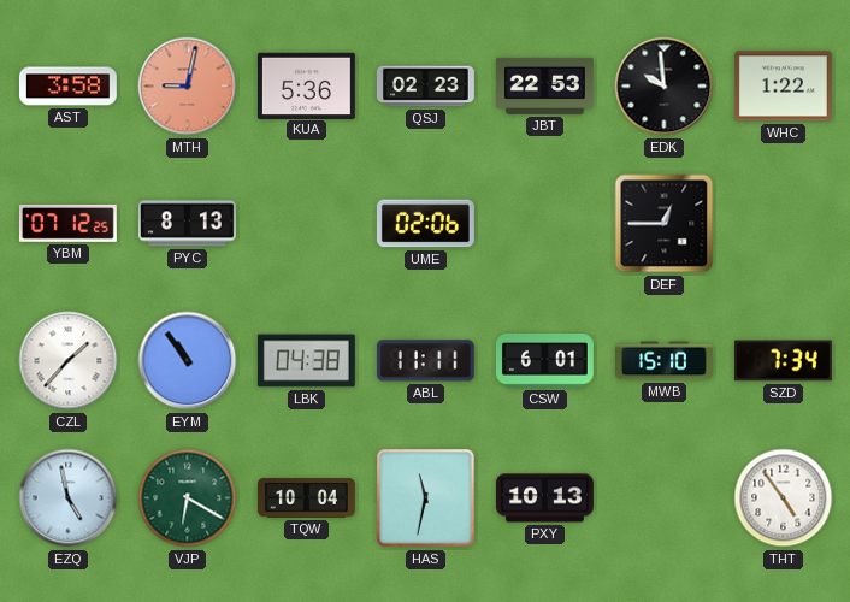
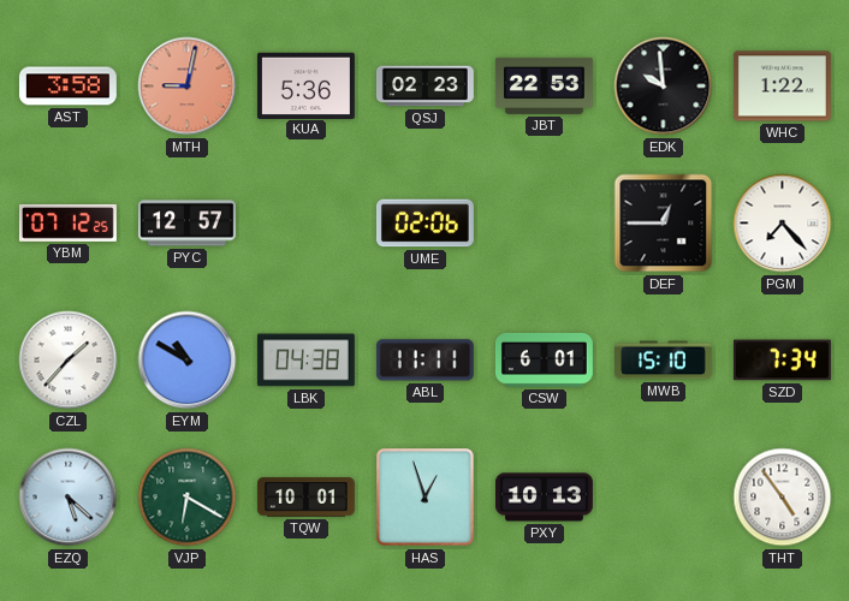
PYC: 8:13 -> 12:57 (186, 224)
PGM: none -> 7:23 (783, 224)
EYM: 10:54 -> 10:50 (188, 361)
EZQ: 4:58 -> 5:22 (69, 498)
TQW: 10:04 -> 10:01 (305, 498)
HAS: 11:32 -> 12:57 (426, 498)
